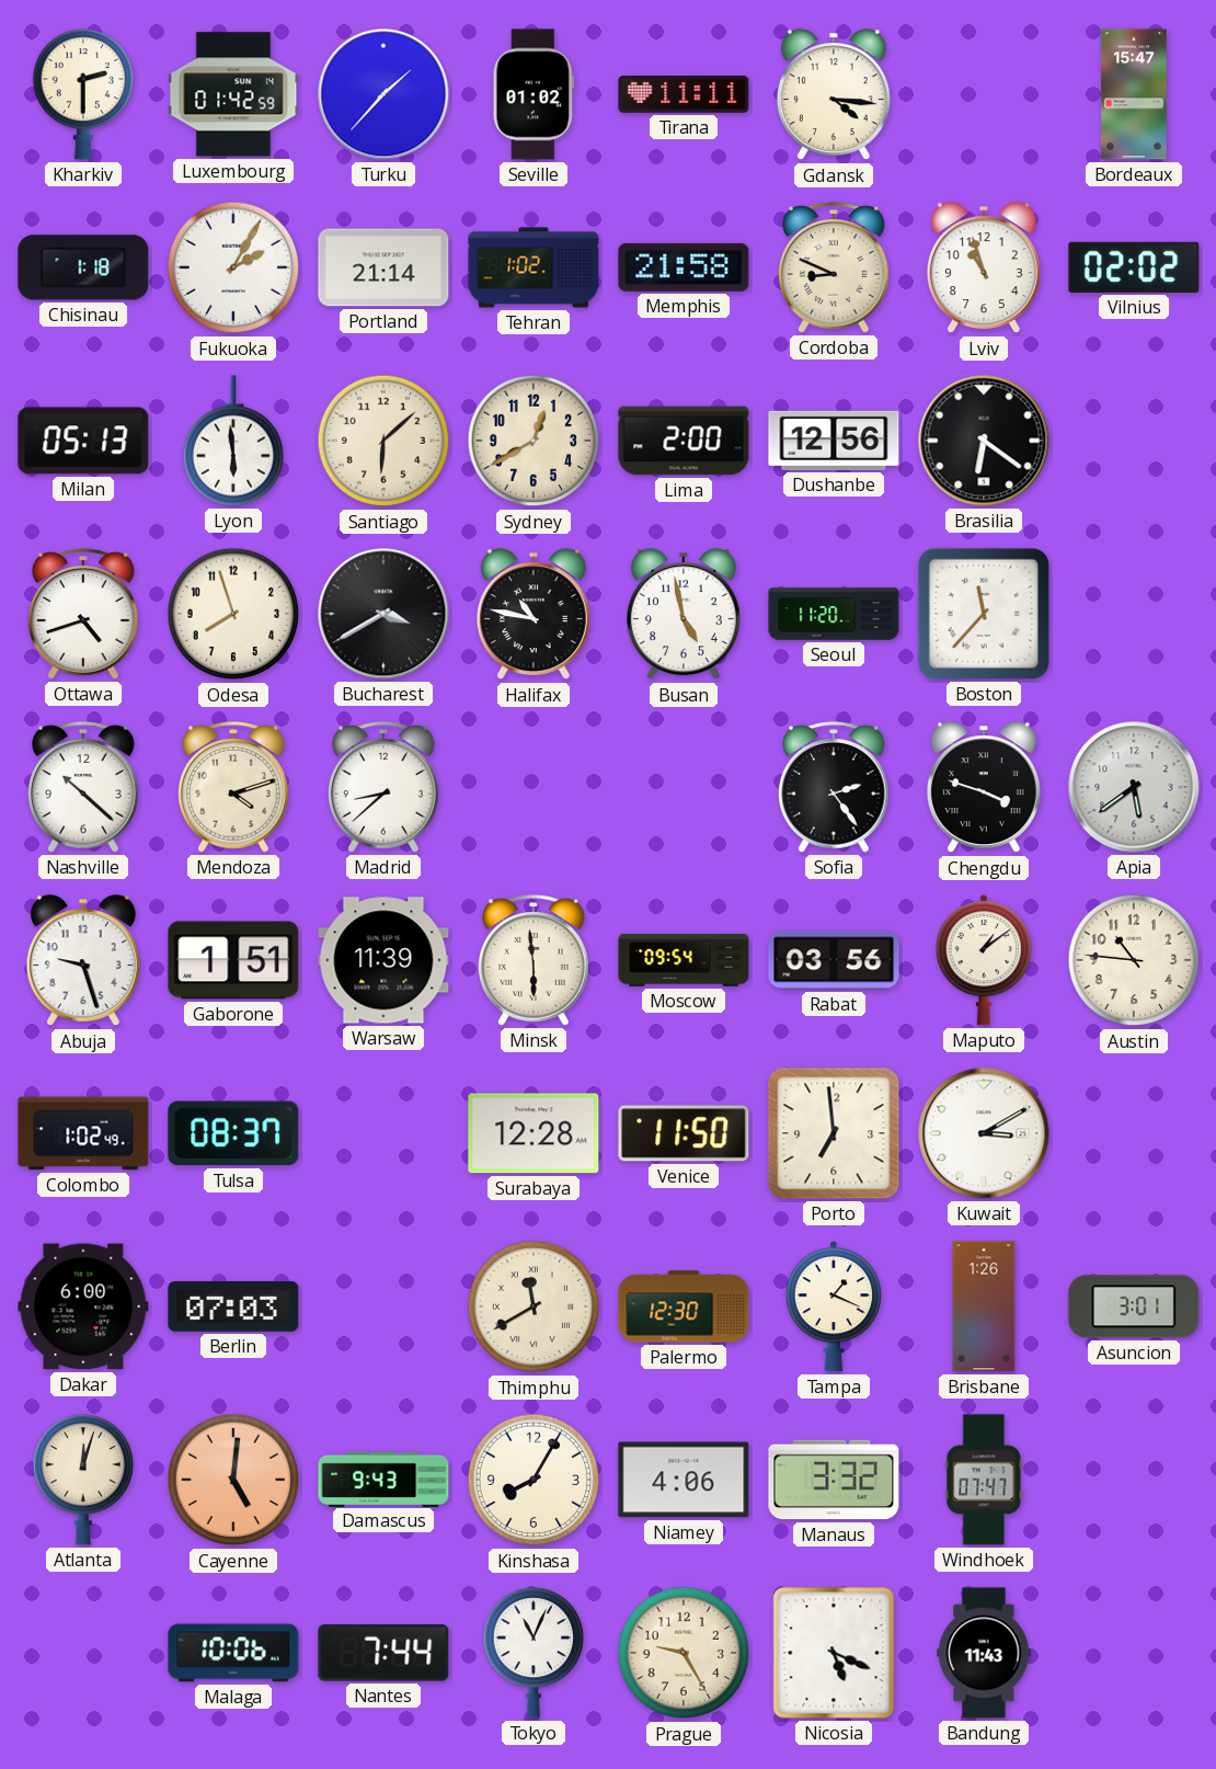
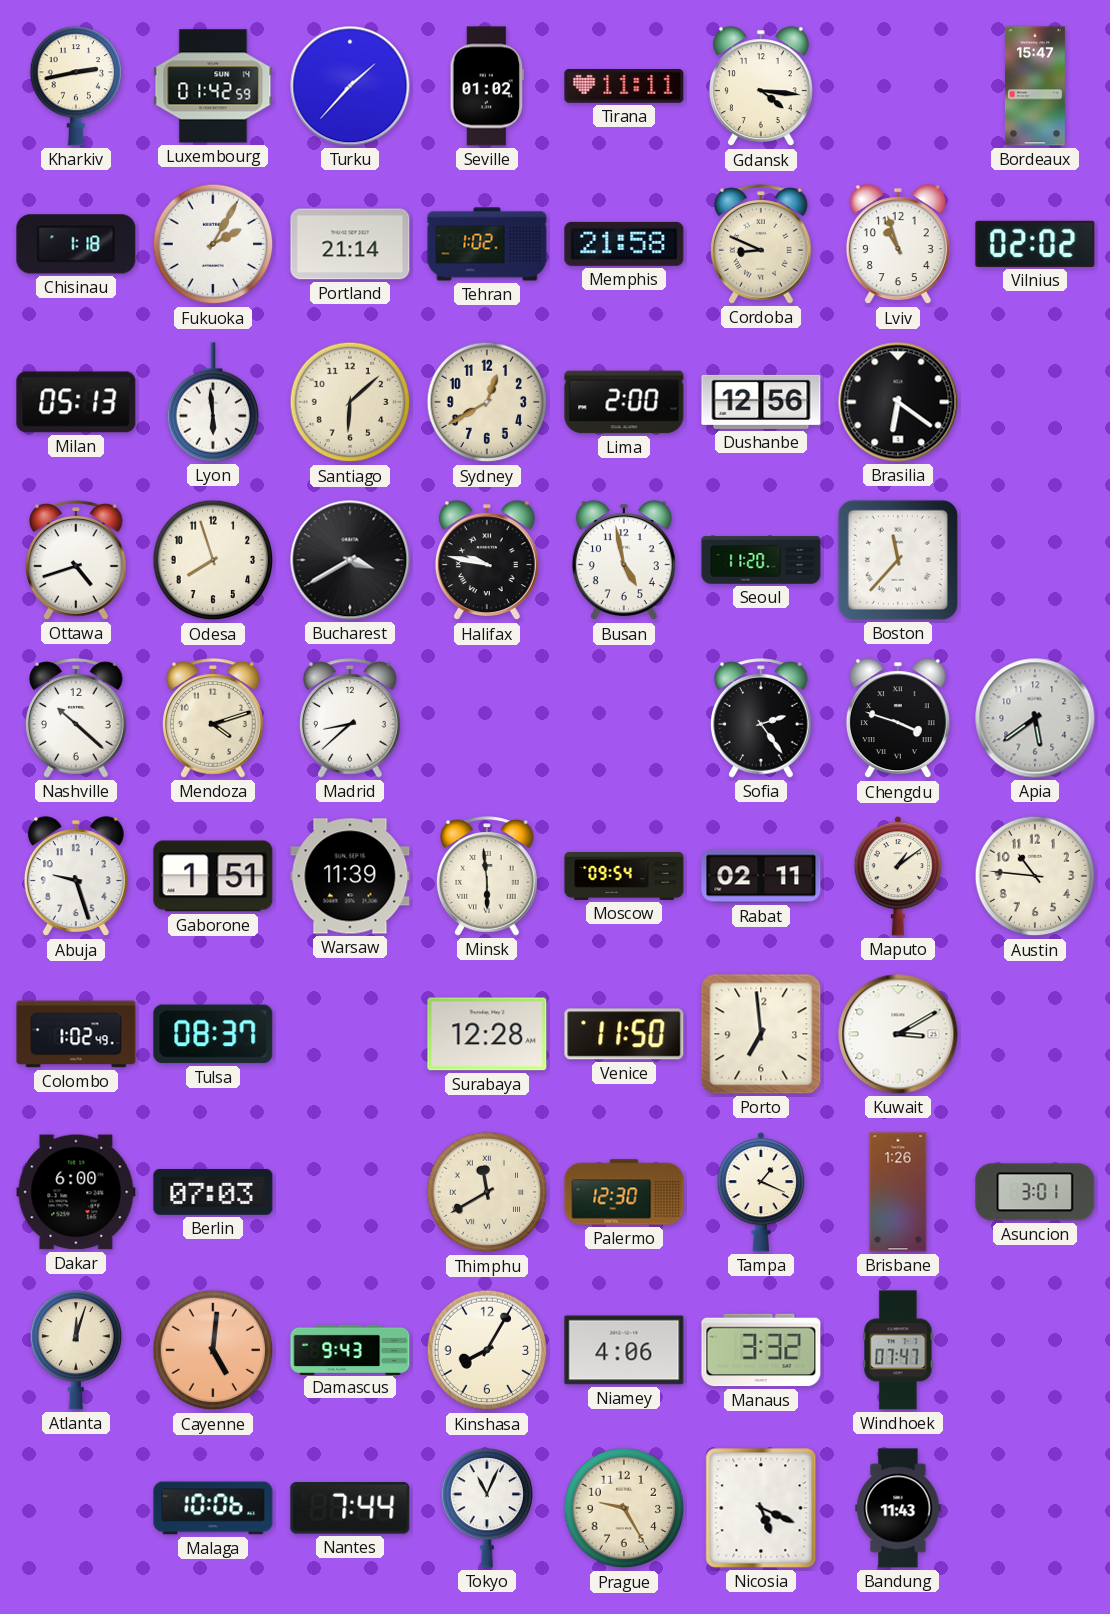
Kharkiv: 2:30 -> 2:43 (75, 87)
Halifax: 10:47 -> 9:47 (487, 561)
Rabat: 03:56 -> 02:11 (761, 876)
